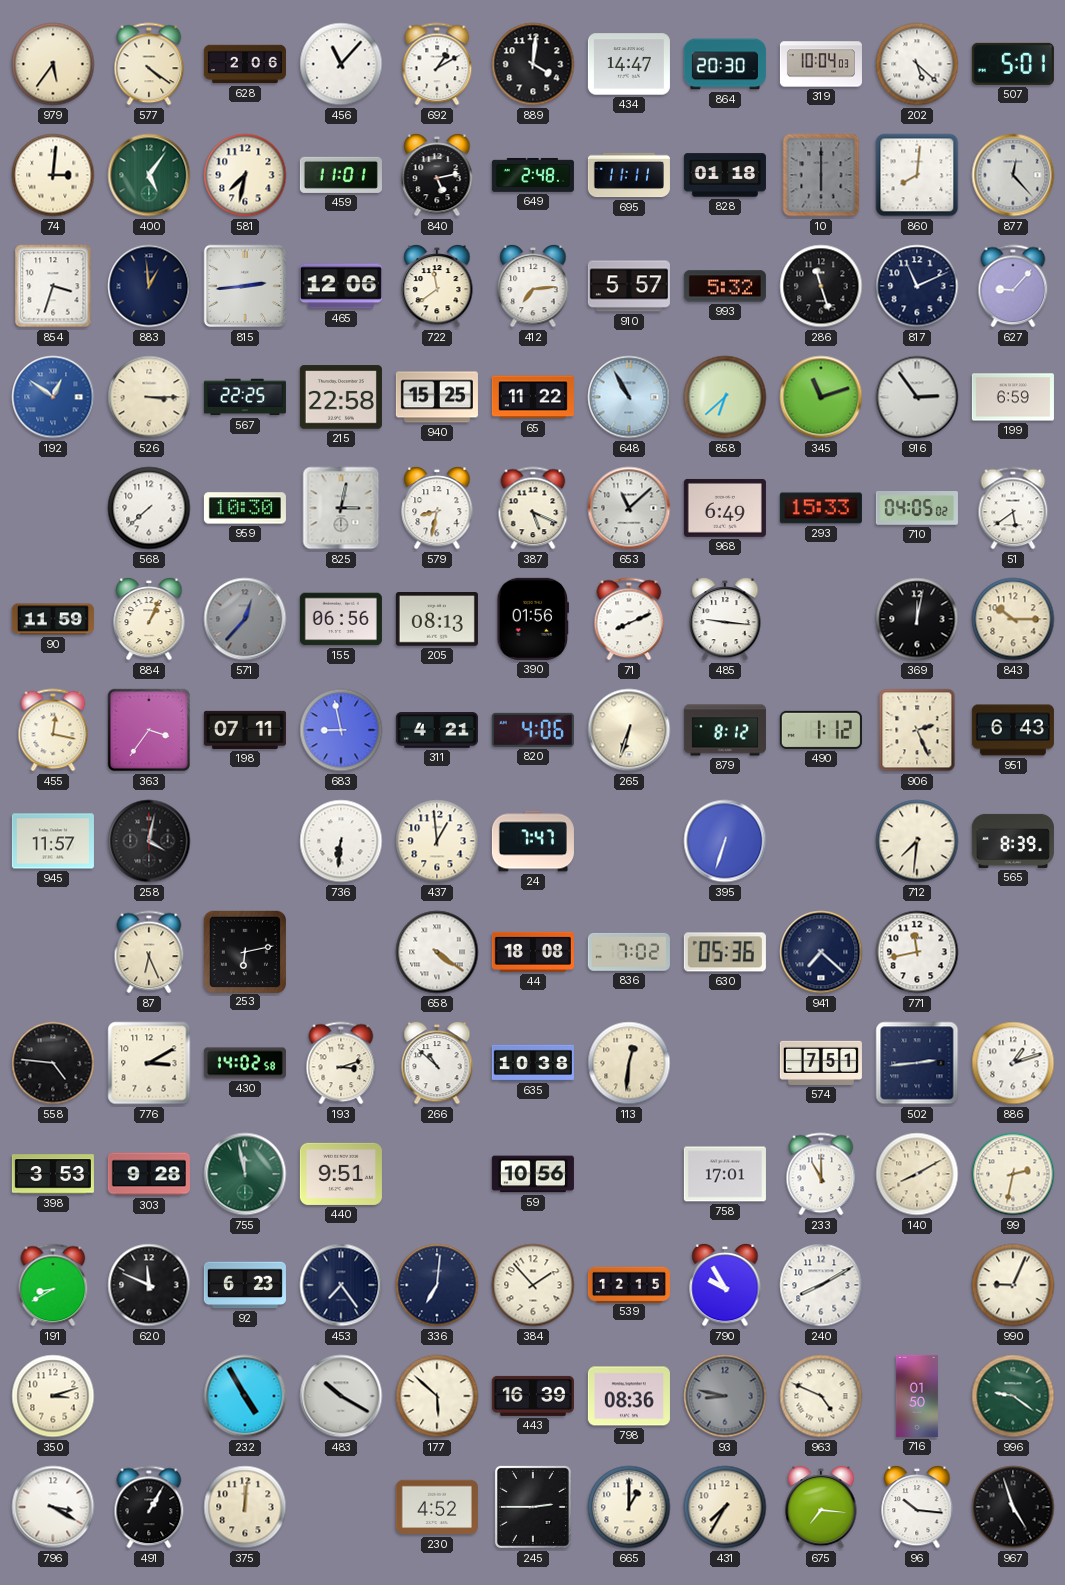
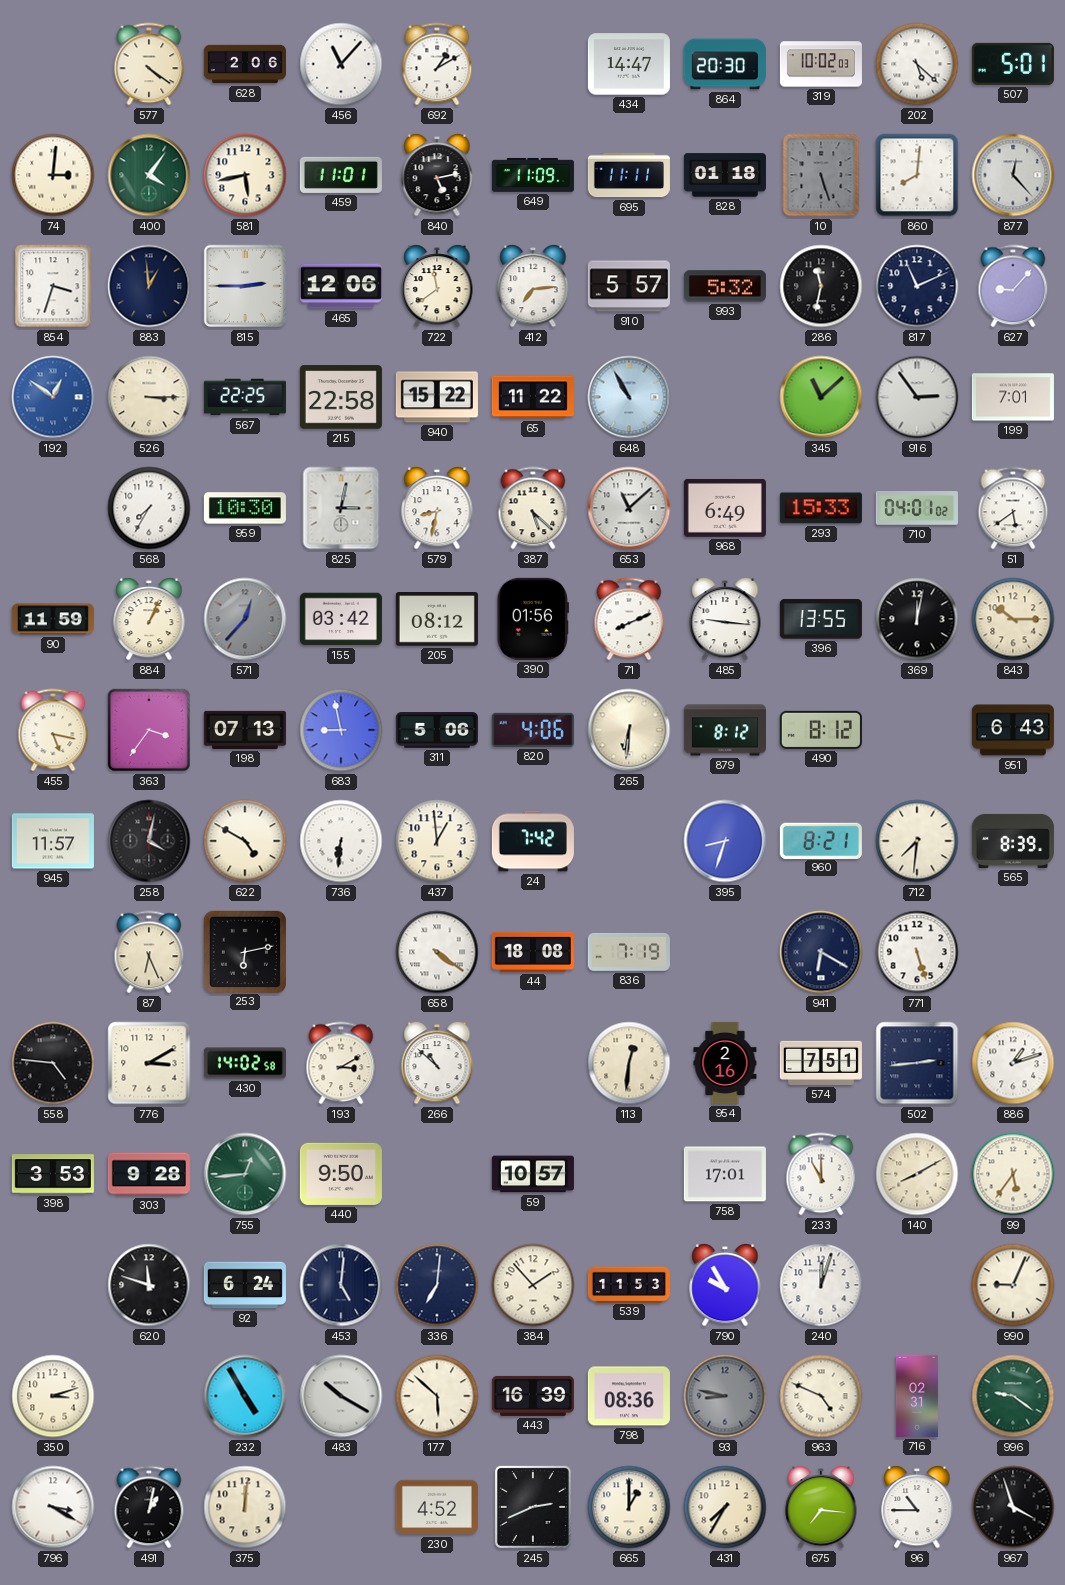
979: 5:36 -> none (53, 64)
889: 4:01 -> none (533, 64)
319: 10:04 -> 10:02 (821, 64)
400: 5:06 -> 4:06 (149, 175)
581: 7:32 -> 5:43 (245, 175)
649: 2:48 -> 11:09 (533, 175)
10: 6:00 -> 5:27 (821, 175)
815: 2:44 -> 2:45 (245, 286)
286: 11:27 -> 11:32 (821, 286)
940: 15:25 -> 15:22 (437, 397)
858: 6:38 -> none (725, 397)
345: 11:12 -> 11:08 (821, 397)
199: 6:59 -> 7:01 (1013, 397)
568: 7:38 -> 7:35 (149, 508)
387: 5:19 -> 5:22 (533, 508)
710: 04:05 -> 04:01 (917, 509)
155: 06:56 -> 03:42 (341, 619)
205: 08:13 -> 08:12 (437, 620)
396: none -> 13:55 (821, 619)
455: 12:17 -> 5:17 (53, 730)
198: 07:11 -> 07:13 (245, 730)
311: 4:21 -> 5:06 (437, 730)
265: 6:33 -> 6:31 (629, 730)
490: 1:12 -> 8:12 (821, 730)
906: 2:26 -> none (917, 730)
622: none -> 4:50 (245, 841)
24: 7:47 -> 7:42 (533, 841)
395: 6:33 -> 8:33 (725, 841)
960: none -> 8:21 (821, 840)
836: 7:02 -> 7:19 (629, 952)
630: 05:36 -> none (725, 952)
941: 7:22 -> 6:20 (821, 952)
771: 11:43 -> 5:27 (917, 952)
193: 3:12 -> 3:10 (341, 1063)
635: 10:38 -> none (533, 1063)
954: none -> 2:16 (725, 1063)
755: 11:58 -> 12:44 (245, 1174)
440: 9:51 -> 9:50 (341, 1174)
59: 10:56 -> 10:57 (533, 1174)
99: 2:32 -> 5:36 (1013, 1174)
191: 8:40 -> none (53, 1285)
620: 11:49 -> 11:48 (149, 1285)
92: 6:23 -> 6:24 (245, 1285)
453: 7:24 -> 5:01 (341, 1285)
539: 12:15 -> 11:53 (629, 1284)
240: 8:10 -> 12:03 (821, 1285)
716: 01:50 -> 02:31 (917, 1396)
491: 1:05 -> 1:02 (149, 1507)
245: 2:45 -> 2:41 (533, 1507)
96: 10:16 -> 10:45 (917, 1507)
967: 4:57 -> 3:57 (1013, 1507)
